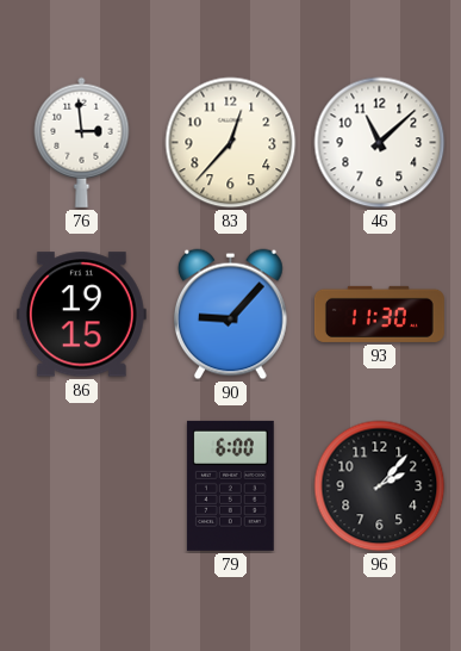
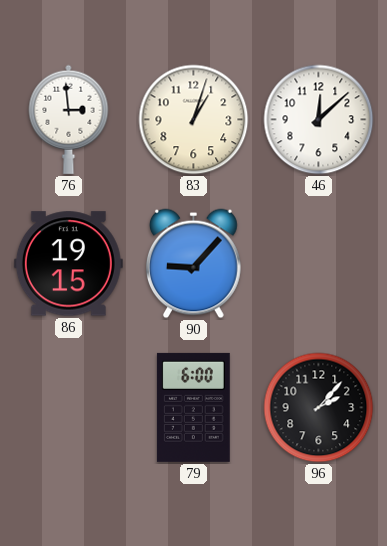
83: 12:37 -> 1:03 (194, 120)
46: 11:08 -> 12:08 (319, 120)
93: 11:30 -> none (379, 314)
